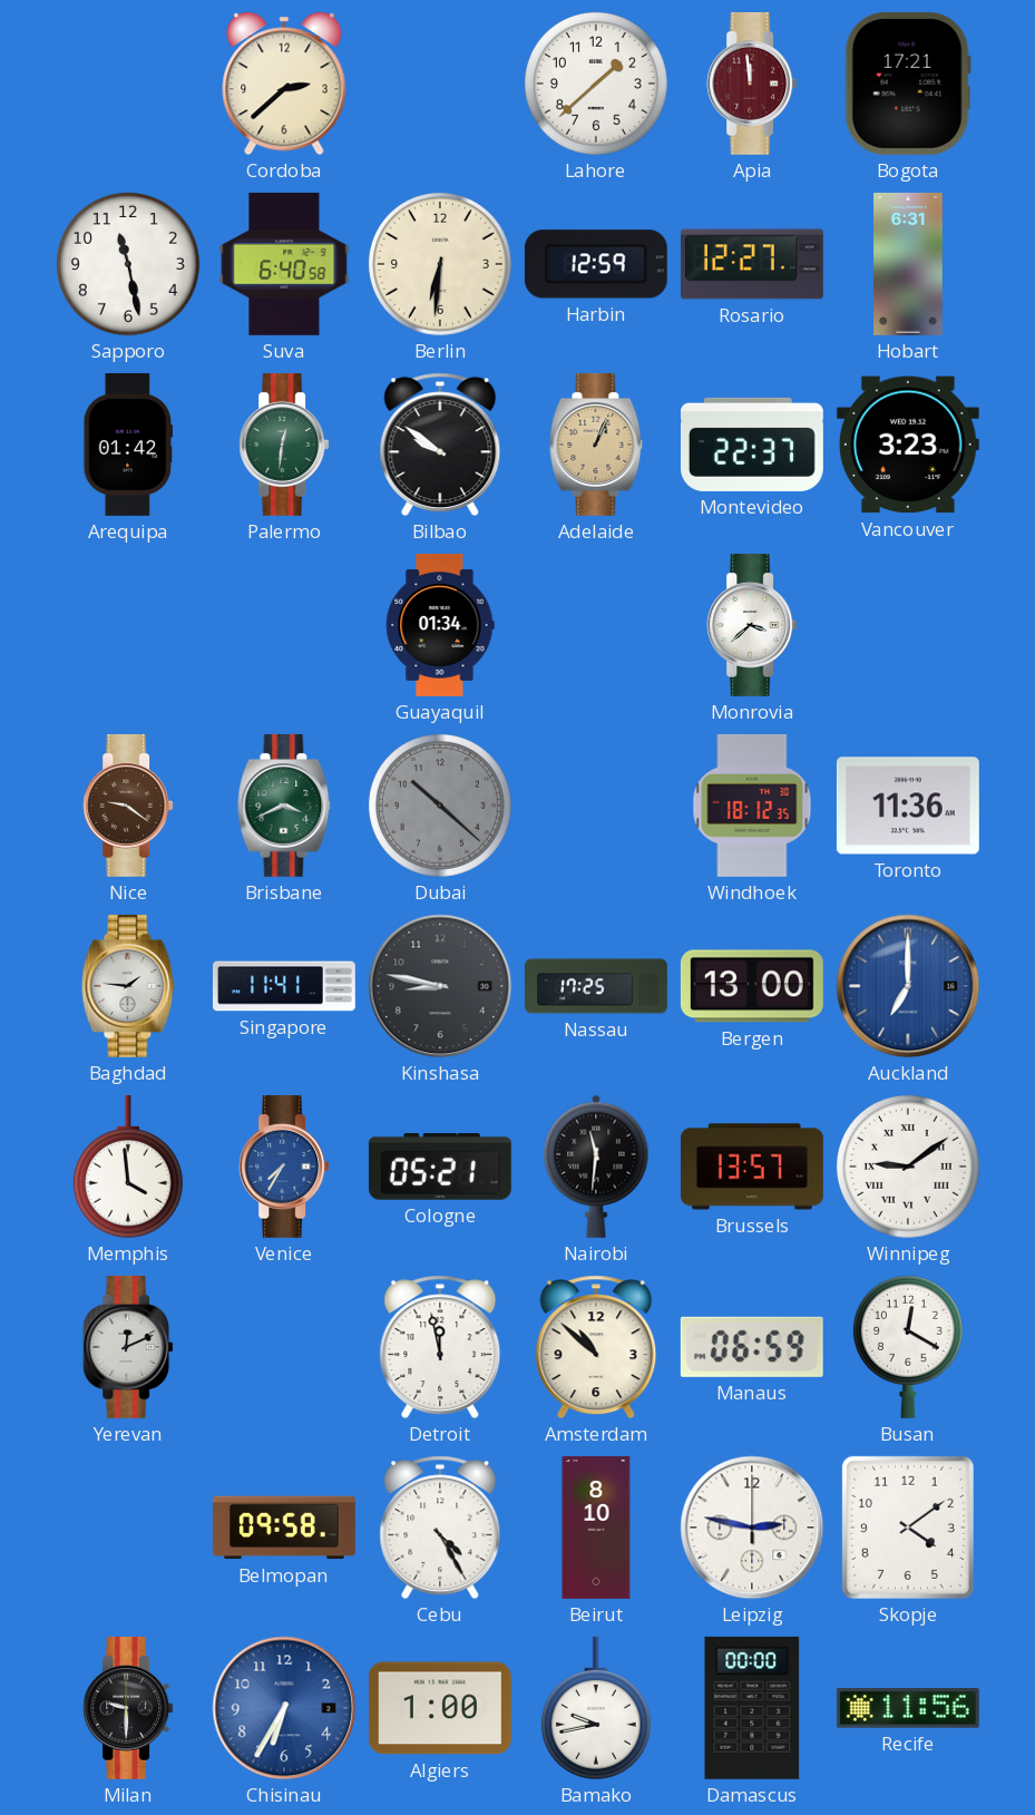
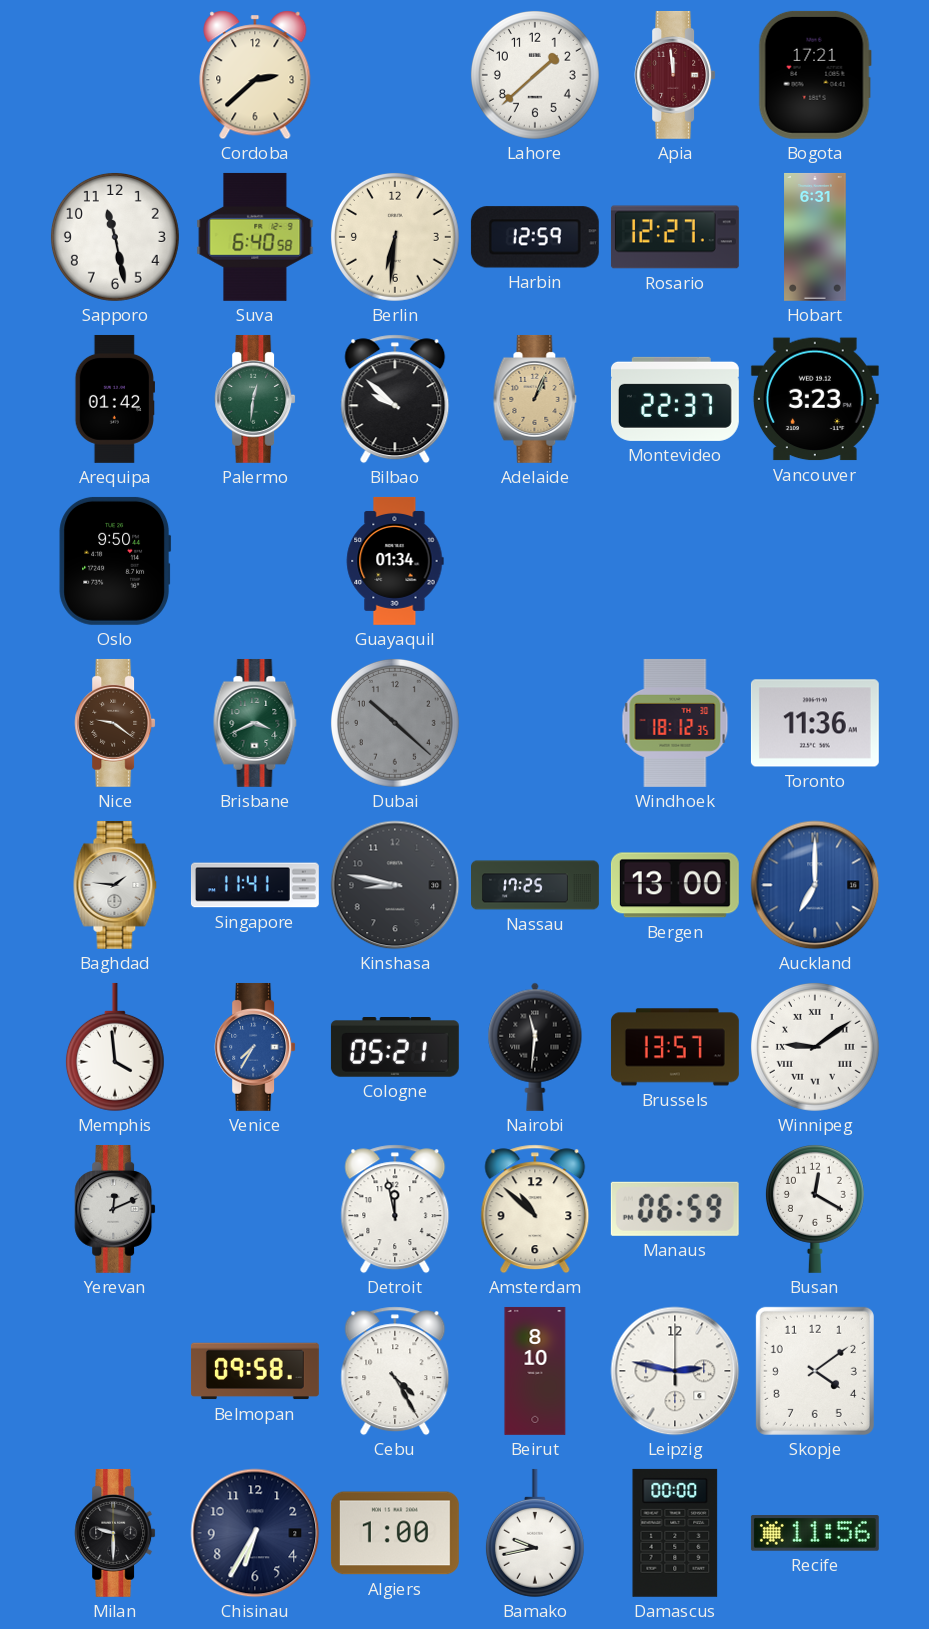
Bilbao: 9:51 -> 9:52 (395, 399)
Oslo: none -> 9:50 (115, 561)
Monrovia: 3:38 -> none (752, 625)
Chisinau dial: blue -> navy (255, 1533)
